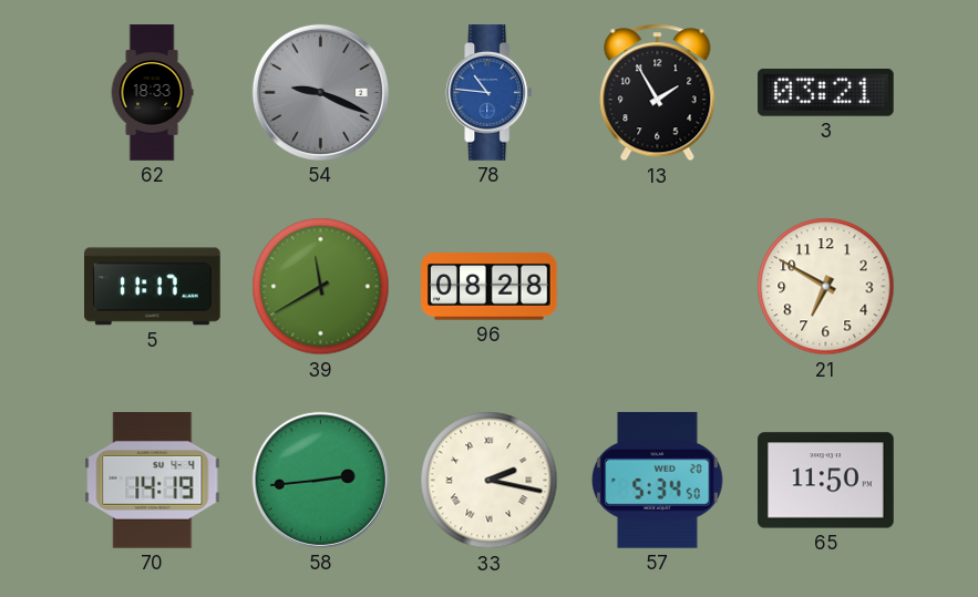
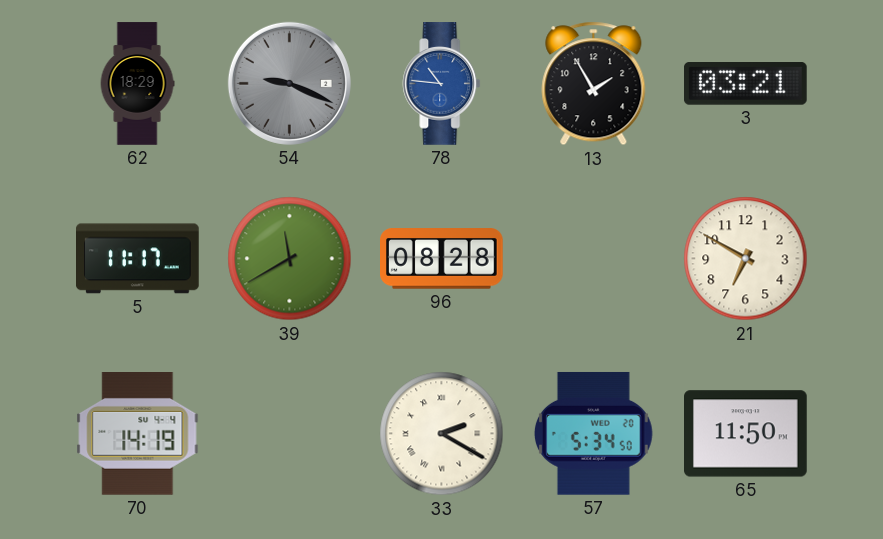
62: 18:33 -> 18:29 (137, 84)
58: 2:44 -> none (320, 480)
33: 2:17 -> 2:20 (442, 434)
